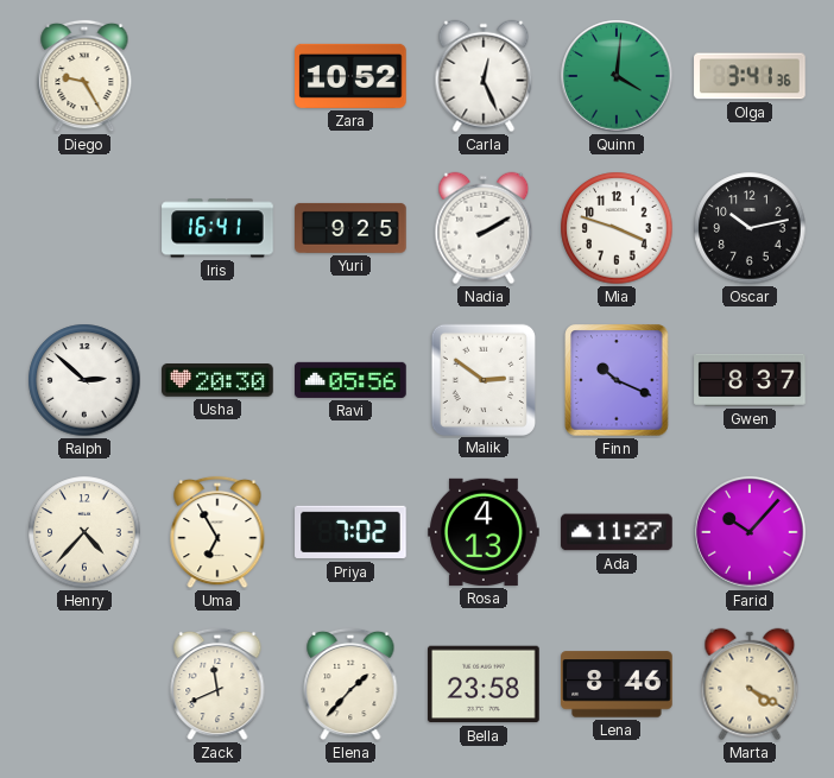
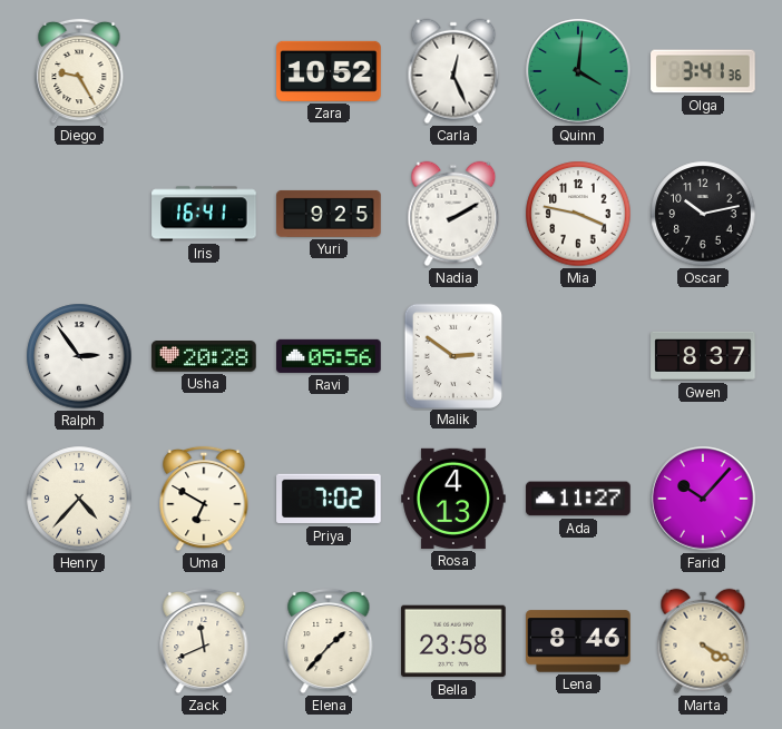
Mia: 3:48 -> 3:47 (578, 214)
Ralph: 2:52 -> 2:54 (79, 356)
Usha: 20:30 -> 20:28 (204, 356)
Finn: 10:19 -> none (617, 380)
Uma: 6:55 -> 6:50 (204, 499)
